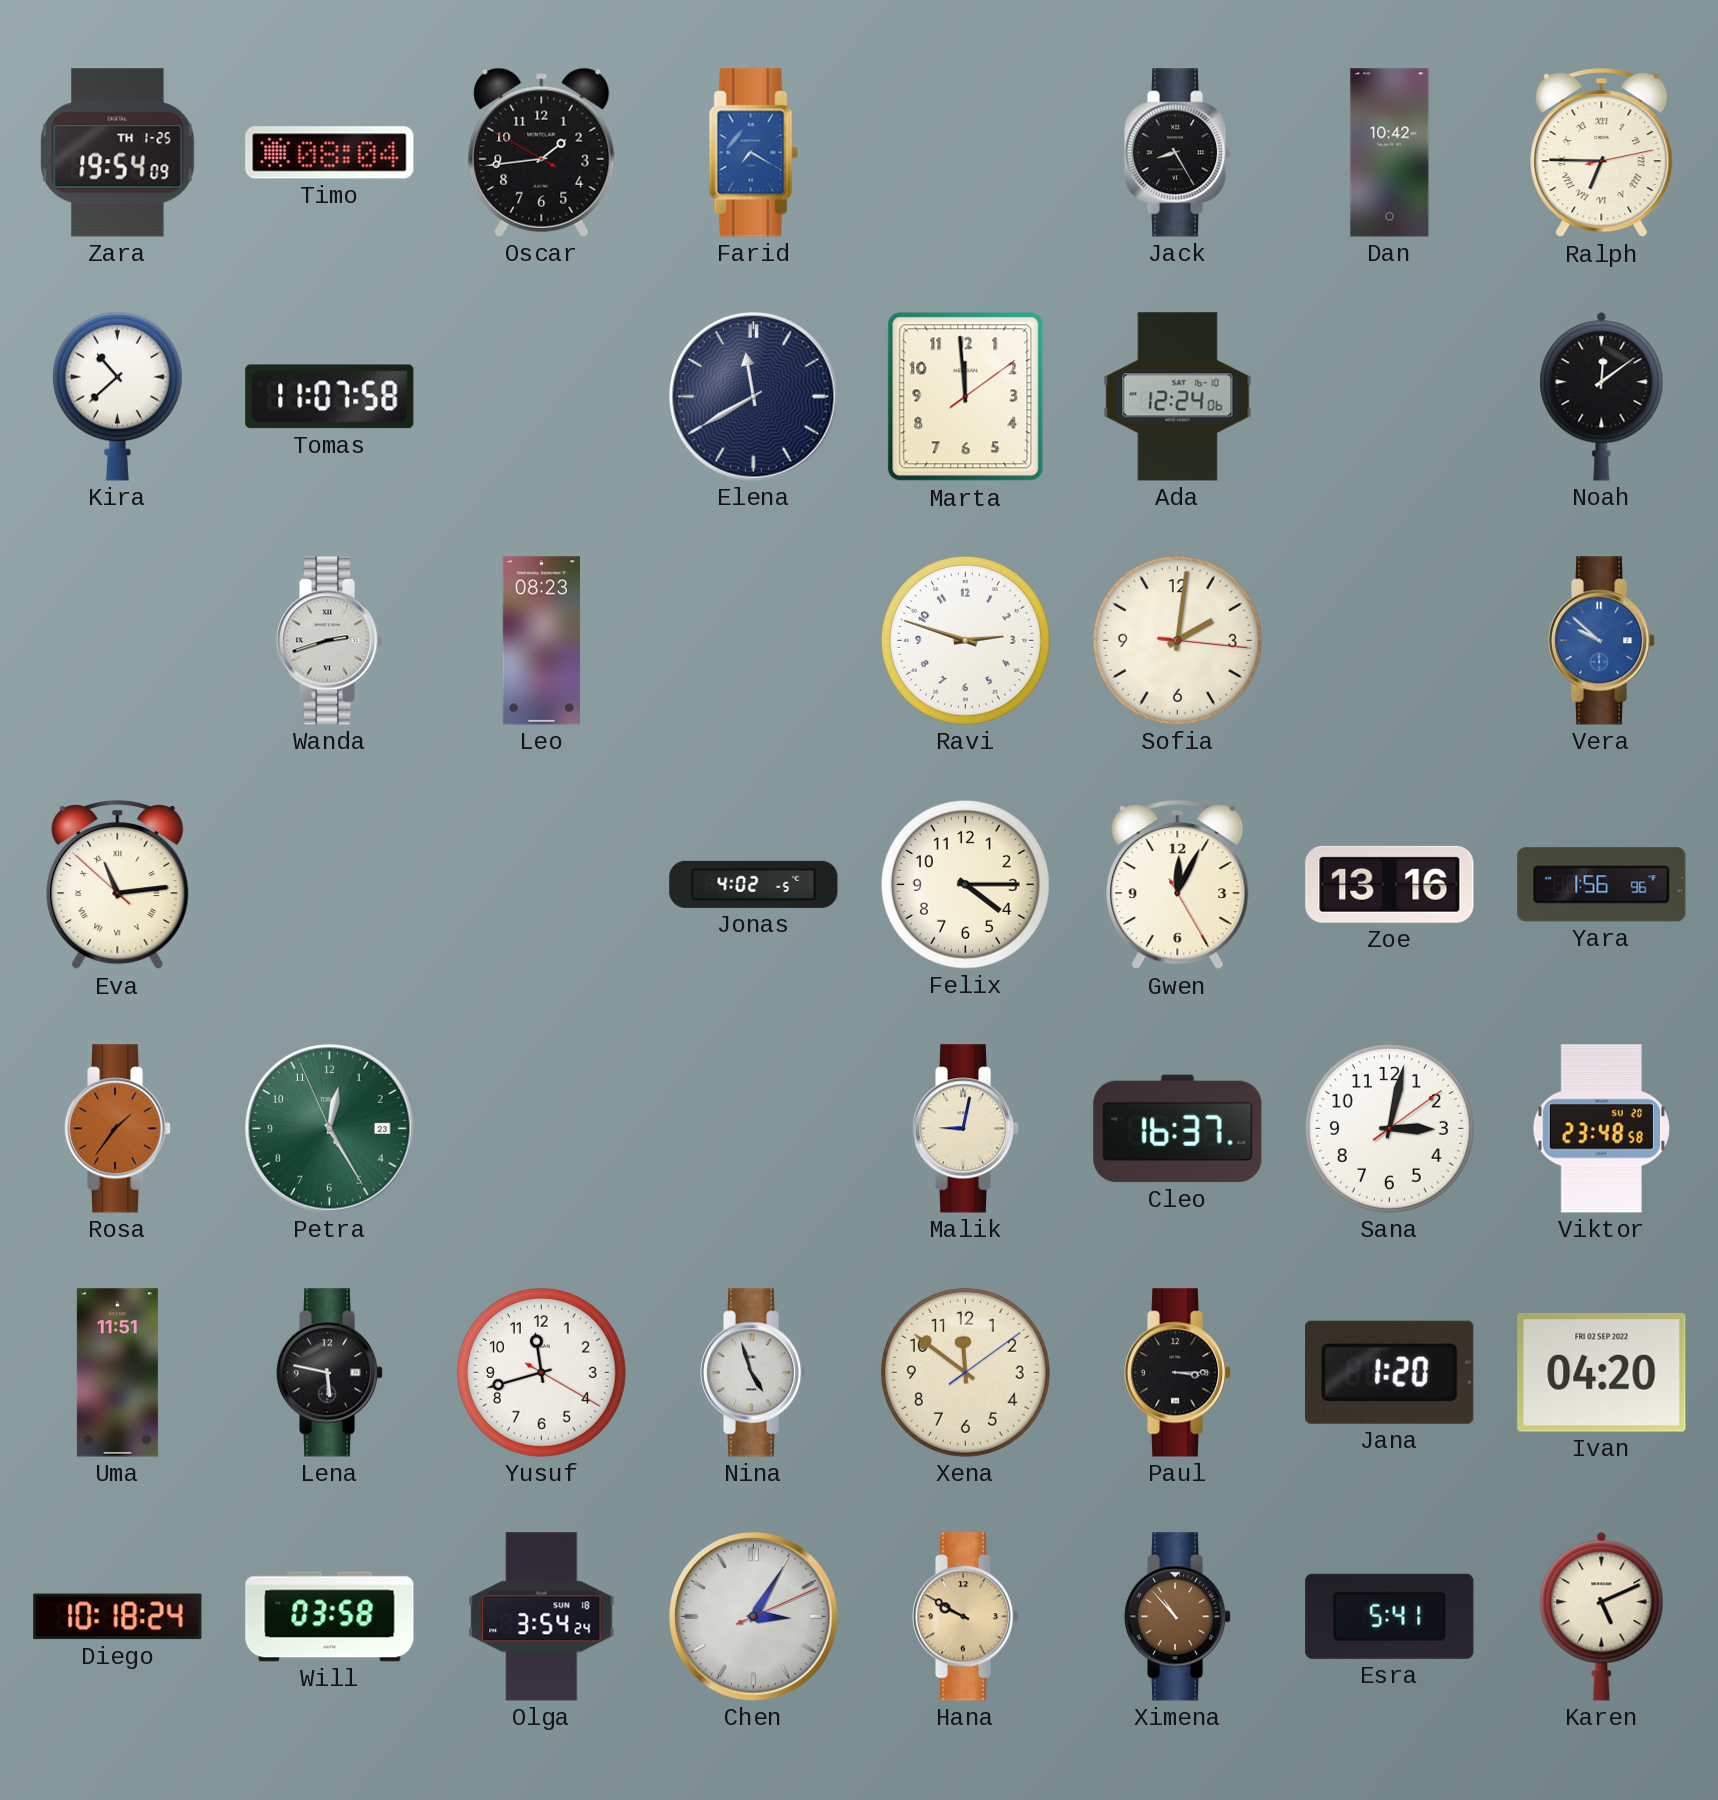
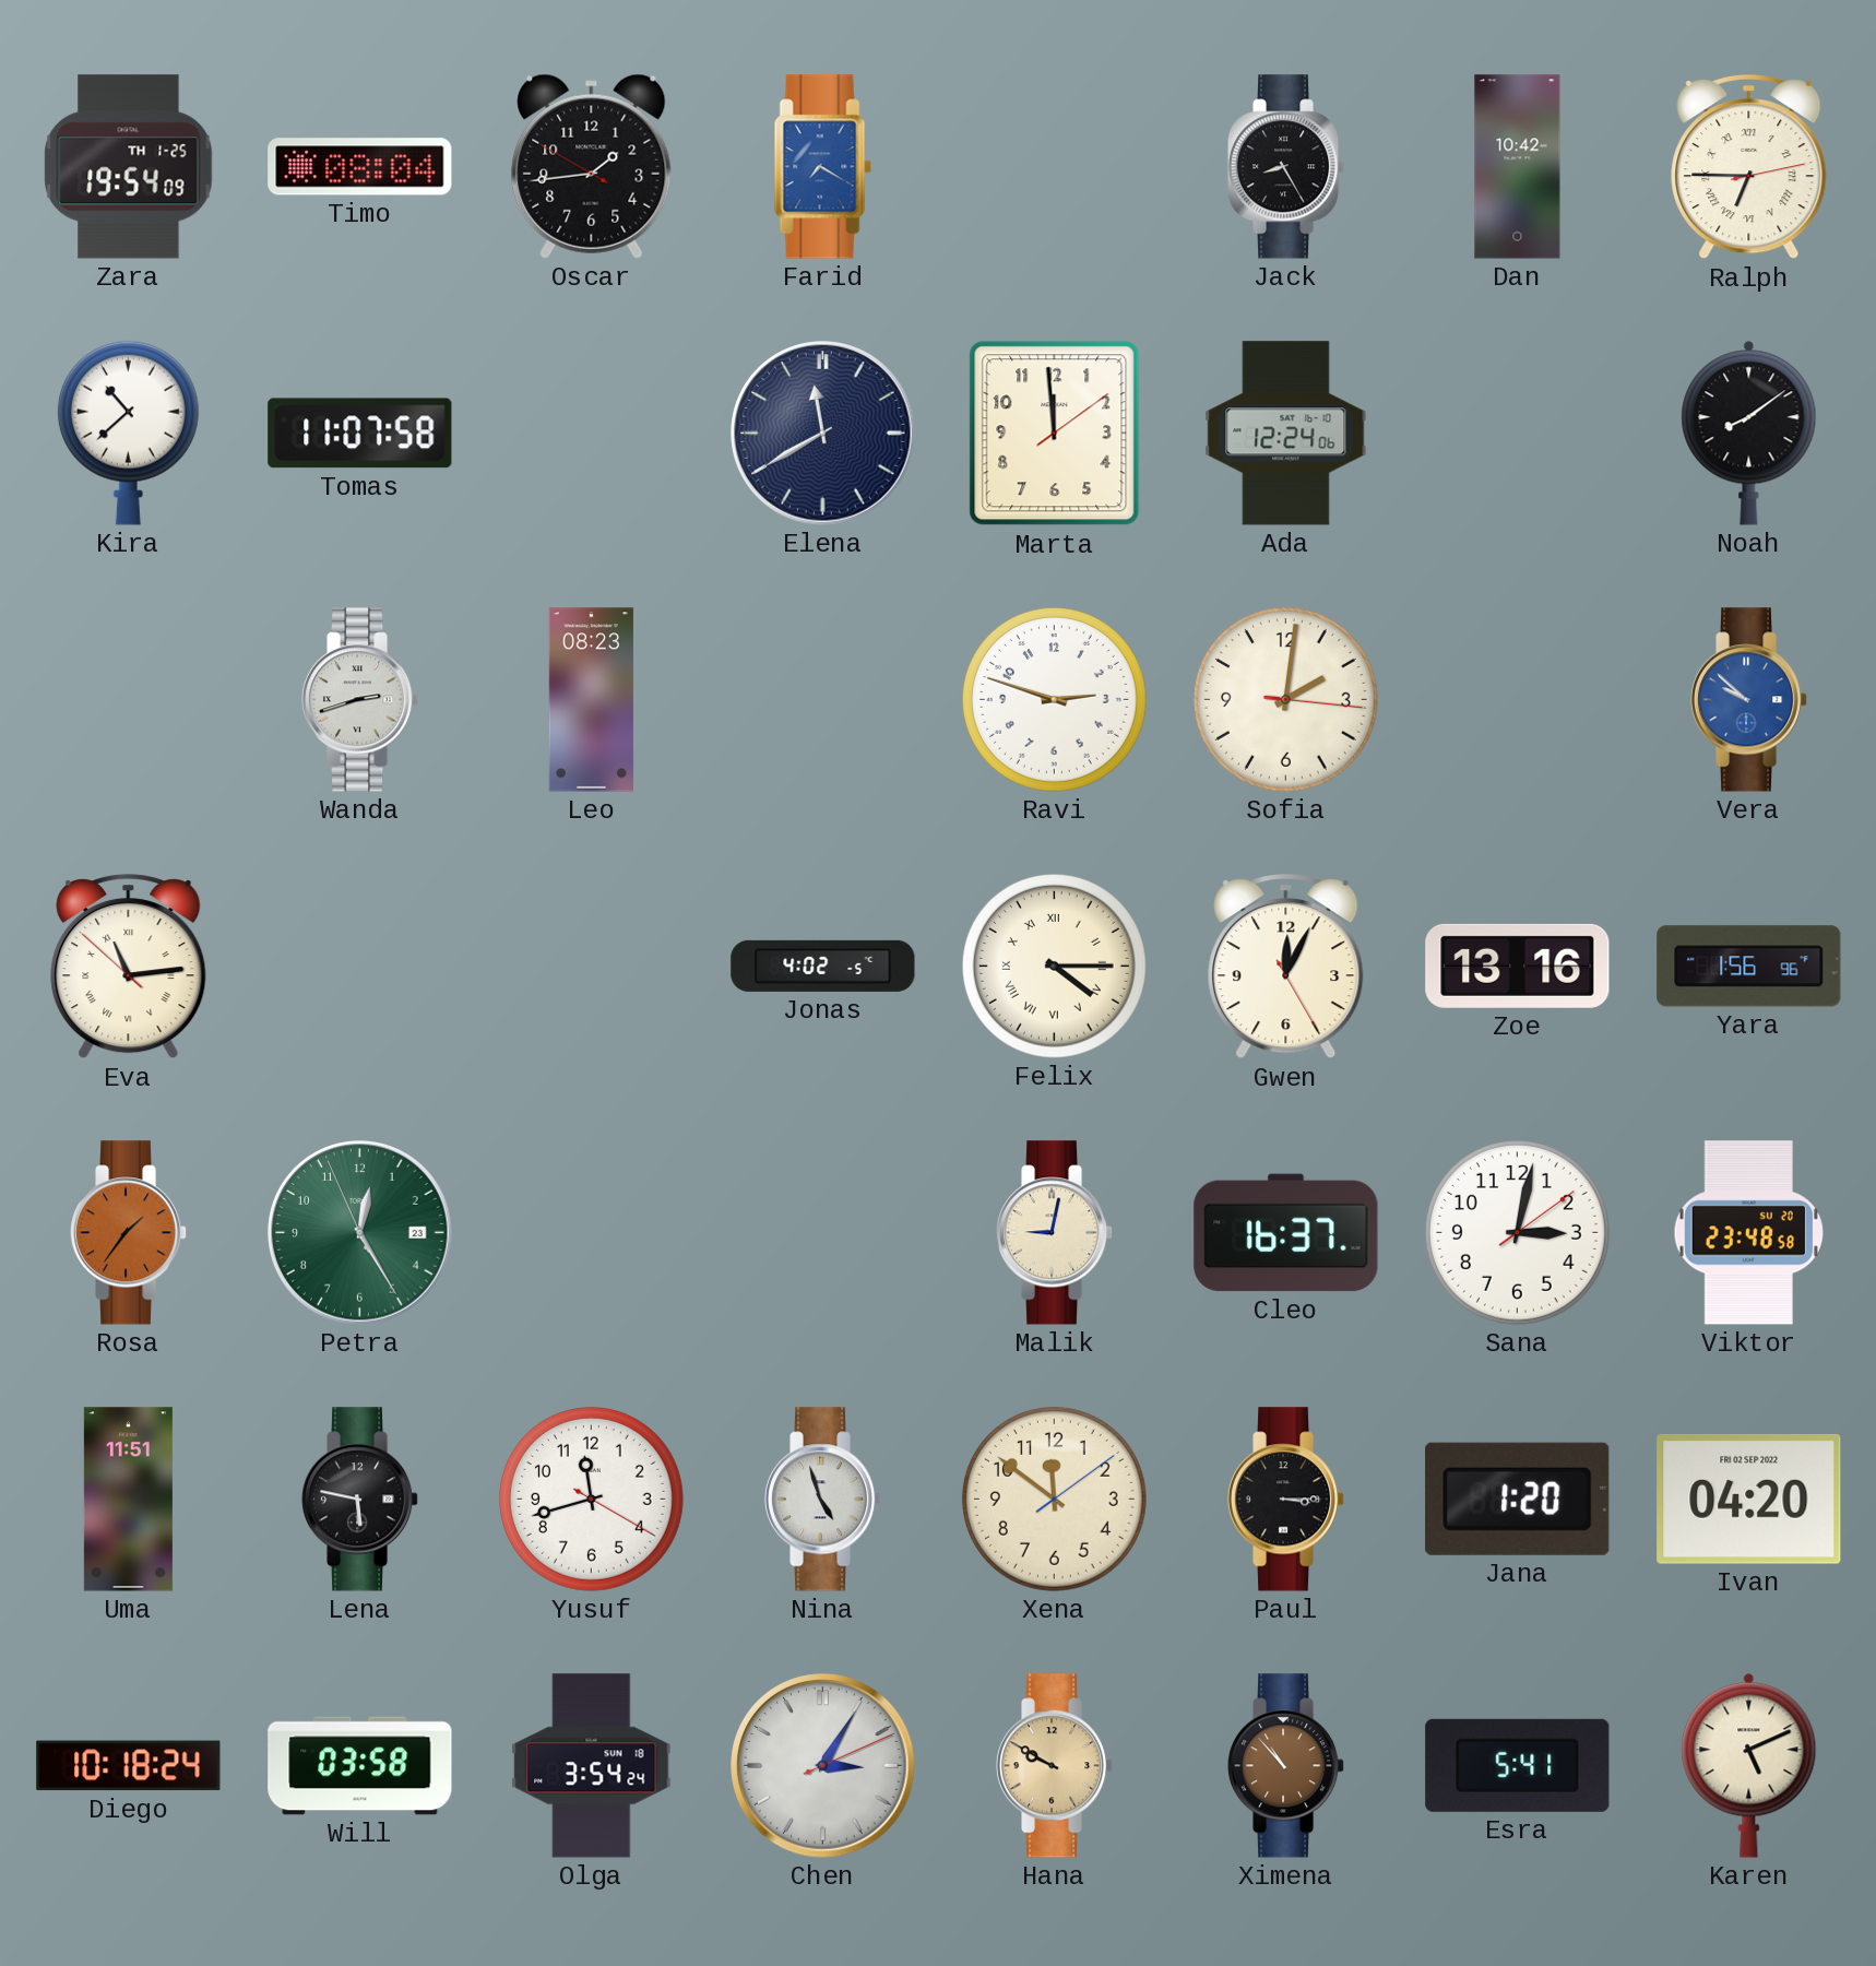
Noah: 12:09 -> 8:09 (1749, 433)
Felix numerals: Arabic -> Roman (1054, 966)
